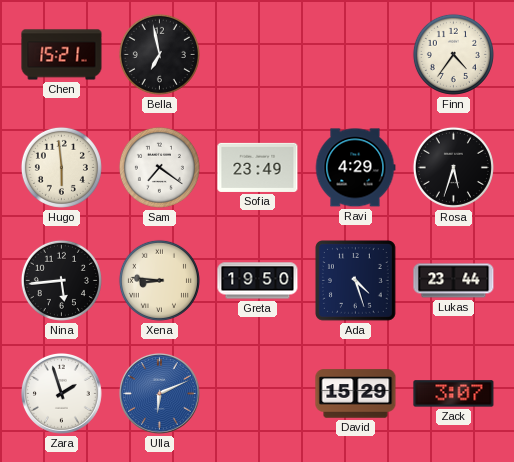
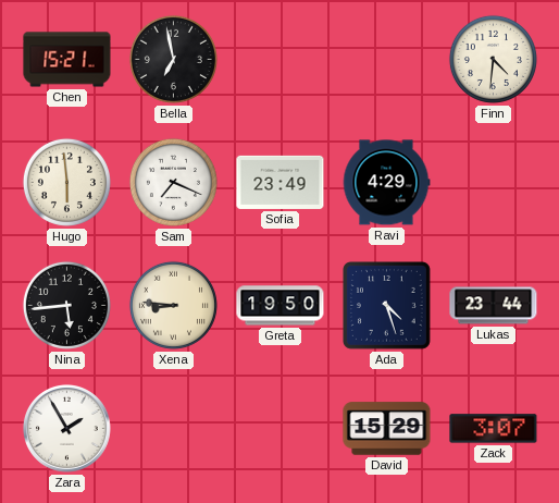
Finn: 4:36 -> 4:31 (493, 59)
Sam: 7:21 -> 7:19 (173, 182)
Rosa: 5:33 -> none (453, 167)
Zara: 1:57 -> 1:55 (67, 428)
Ulla: 6:11 -> none (160, 393)
